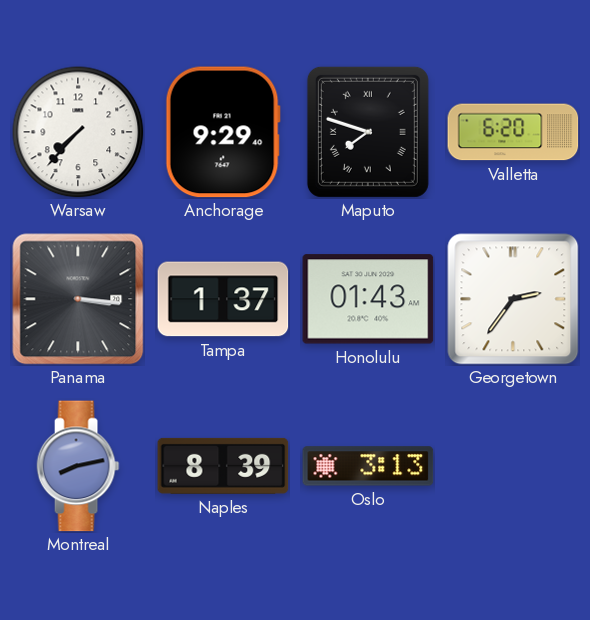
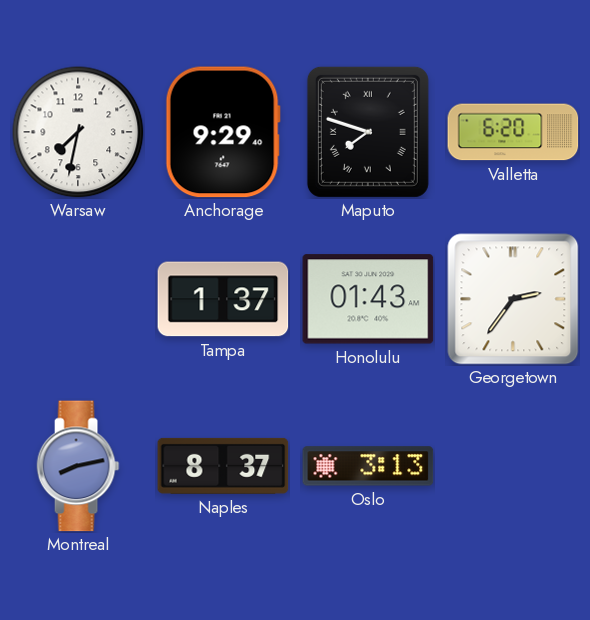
Warsaw: 7:37 -> 7:32 (78, 132)
Panama: 3:16 -> none (78, 299)
Naples: 8:39 -> 8:37 (223, 466)
